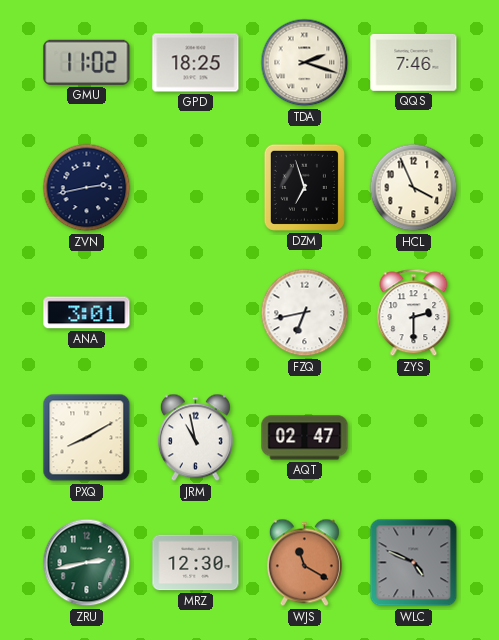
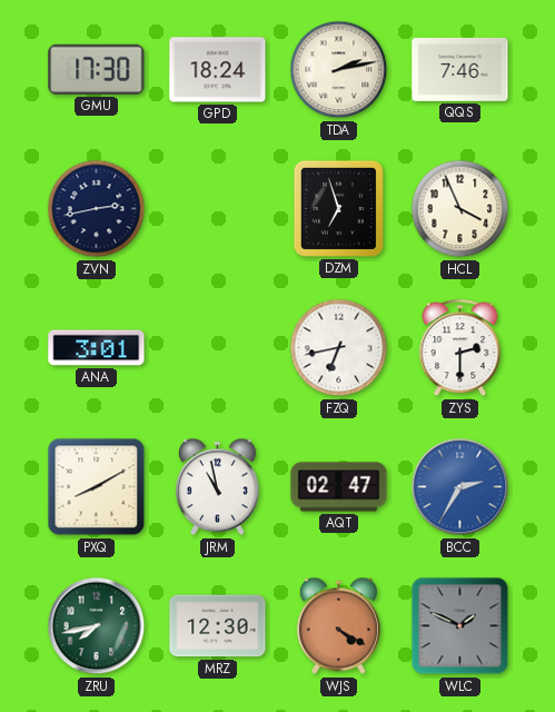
GMU: 11:02 -> 17:30 (97, 69)
GPD: 18:25 -> 18:24 (218, 70)
TDA: 2:18 -> 2:13 (339, 70)
BCC: none -> 2:35 (460, 487)
ZRU: 2:43 -> 7:43 (97, 626)
WJS: 11:20 -> 4:20 (338, 626)
WLC: 4:49 -> 1:49 (460, 626)
